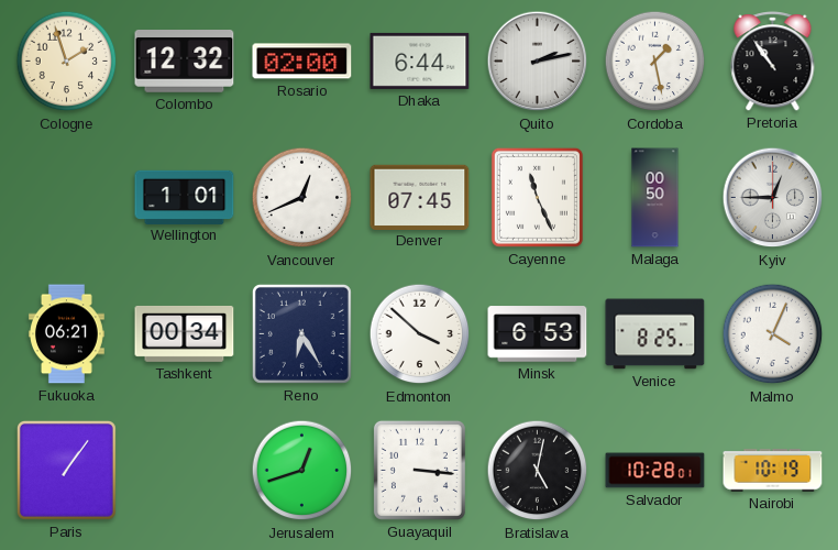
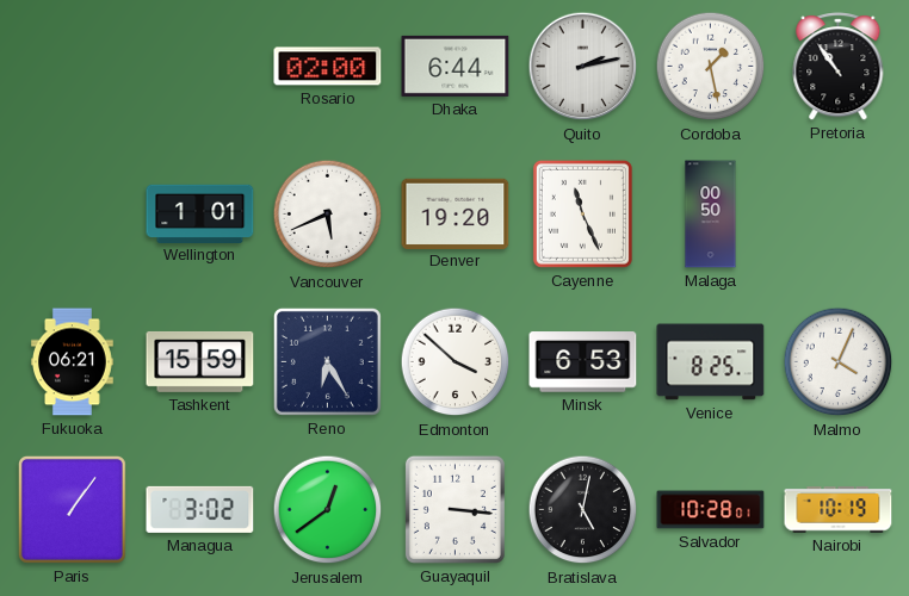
Cologne: 1:57 -> none (67, 62)
Colombo: 12:32 -> none (185, 62)
Vancouver: 12:41 -> 5:41 (328, 215)
Denver: 07:45 -> 19:20 (456, 213)
Kyiv: 12:45 -> none (773, 198)
Tashkent: 00:34 -> 15:59 (200, 361)
Managua: none -> 3:02 (200, 509)
Jerusalem: 12:42 -> 12:39 (328, 510)
